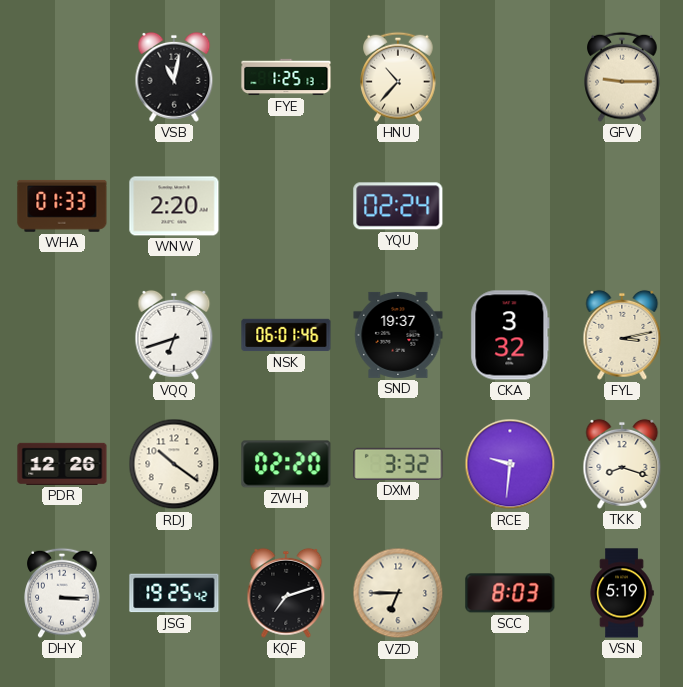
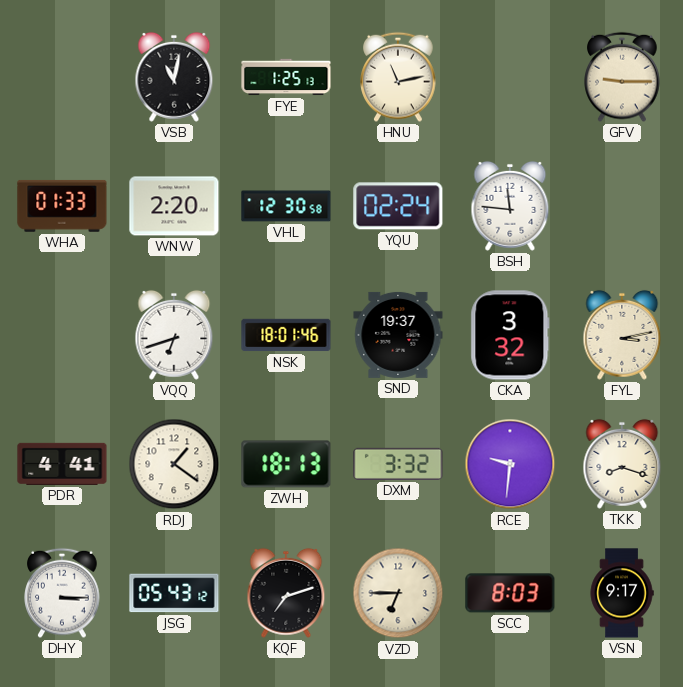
HNU: 10:37 -> 11:13 (398, 77)
VHL: none -> 12:30 (286, 206)
BSH: none -> 11:46 (510, 206)
NSK: 06:01 -> 18:01 (286, 335)
PDR: 12:26 -> 4:41 (62, 464)
RDJ: 10:21 -> 1:21 (174, 464)
ZWH: 02:20 -> 18:13 (286, 464)
JSG: 19:25 -> 05:43 (174, 593)
VSN: 5:19 -> 9:17 (622, 593)
